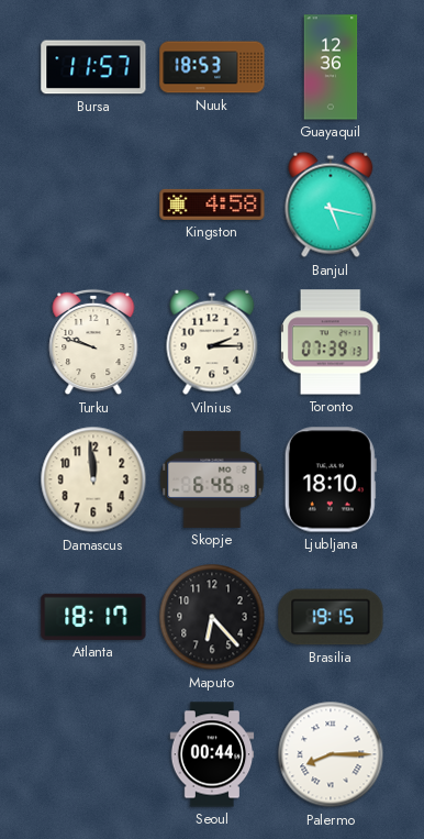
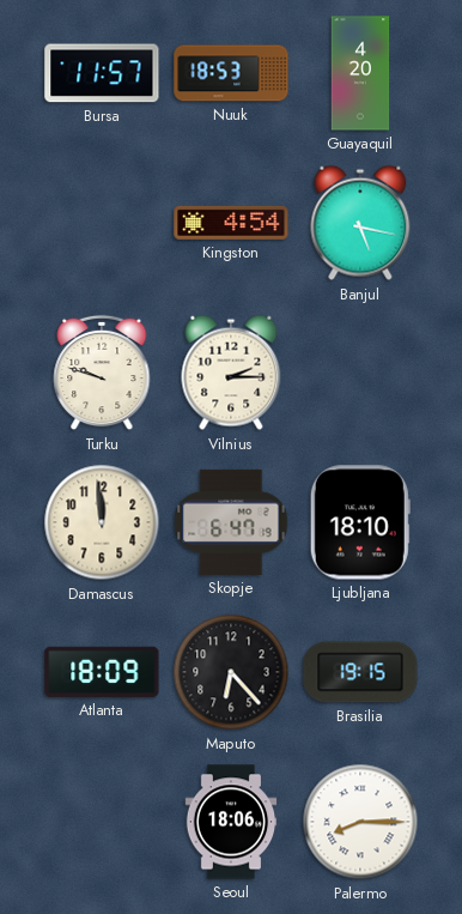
Guayaquil: 12:36 -> 4:20 (360, 73)
Kingston: 4:58 -> 4:54 (231, 223)
Toronto: 07:39 -> none (331, 342)
Skopje: 6:46 -> 6:47 (231, 522)
Atlanta: 18:17 -> 18:09 (102, 672)
Seoul: 00:44 -> 18:06 (231, 822)
